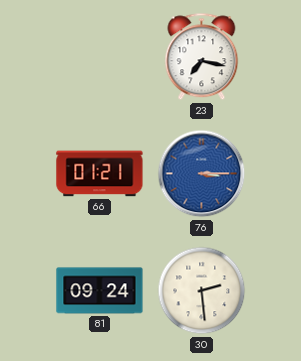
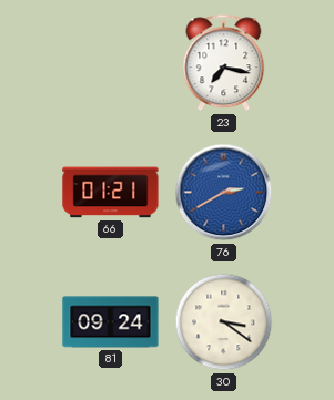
76: 3:15 -> 2:40 (224, 193)
30: 2:29 -> 3:21 (224, 322)
